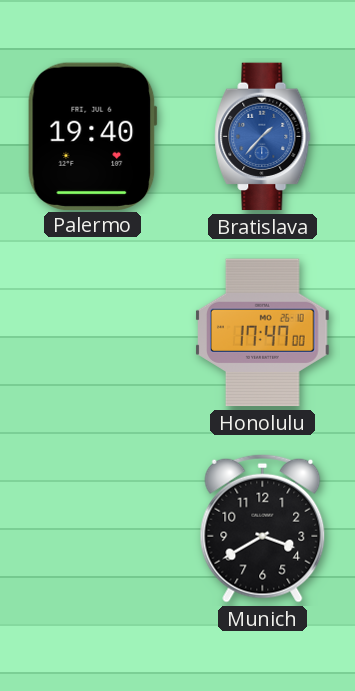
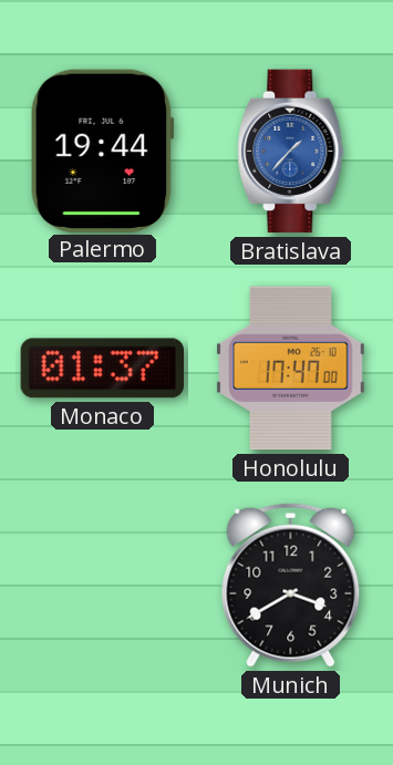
Palermo: 19:40 -> 19:44 (102, 151)
Monaco: none -> 01:37 (102, 369)
